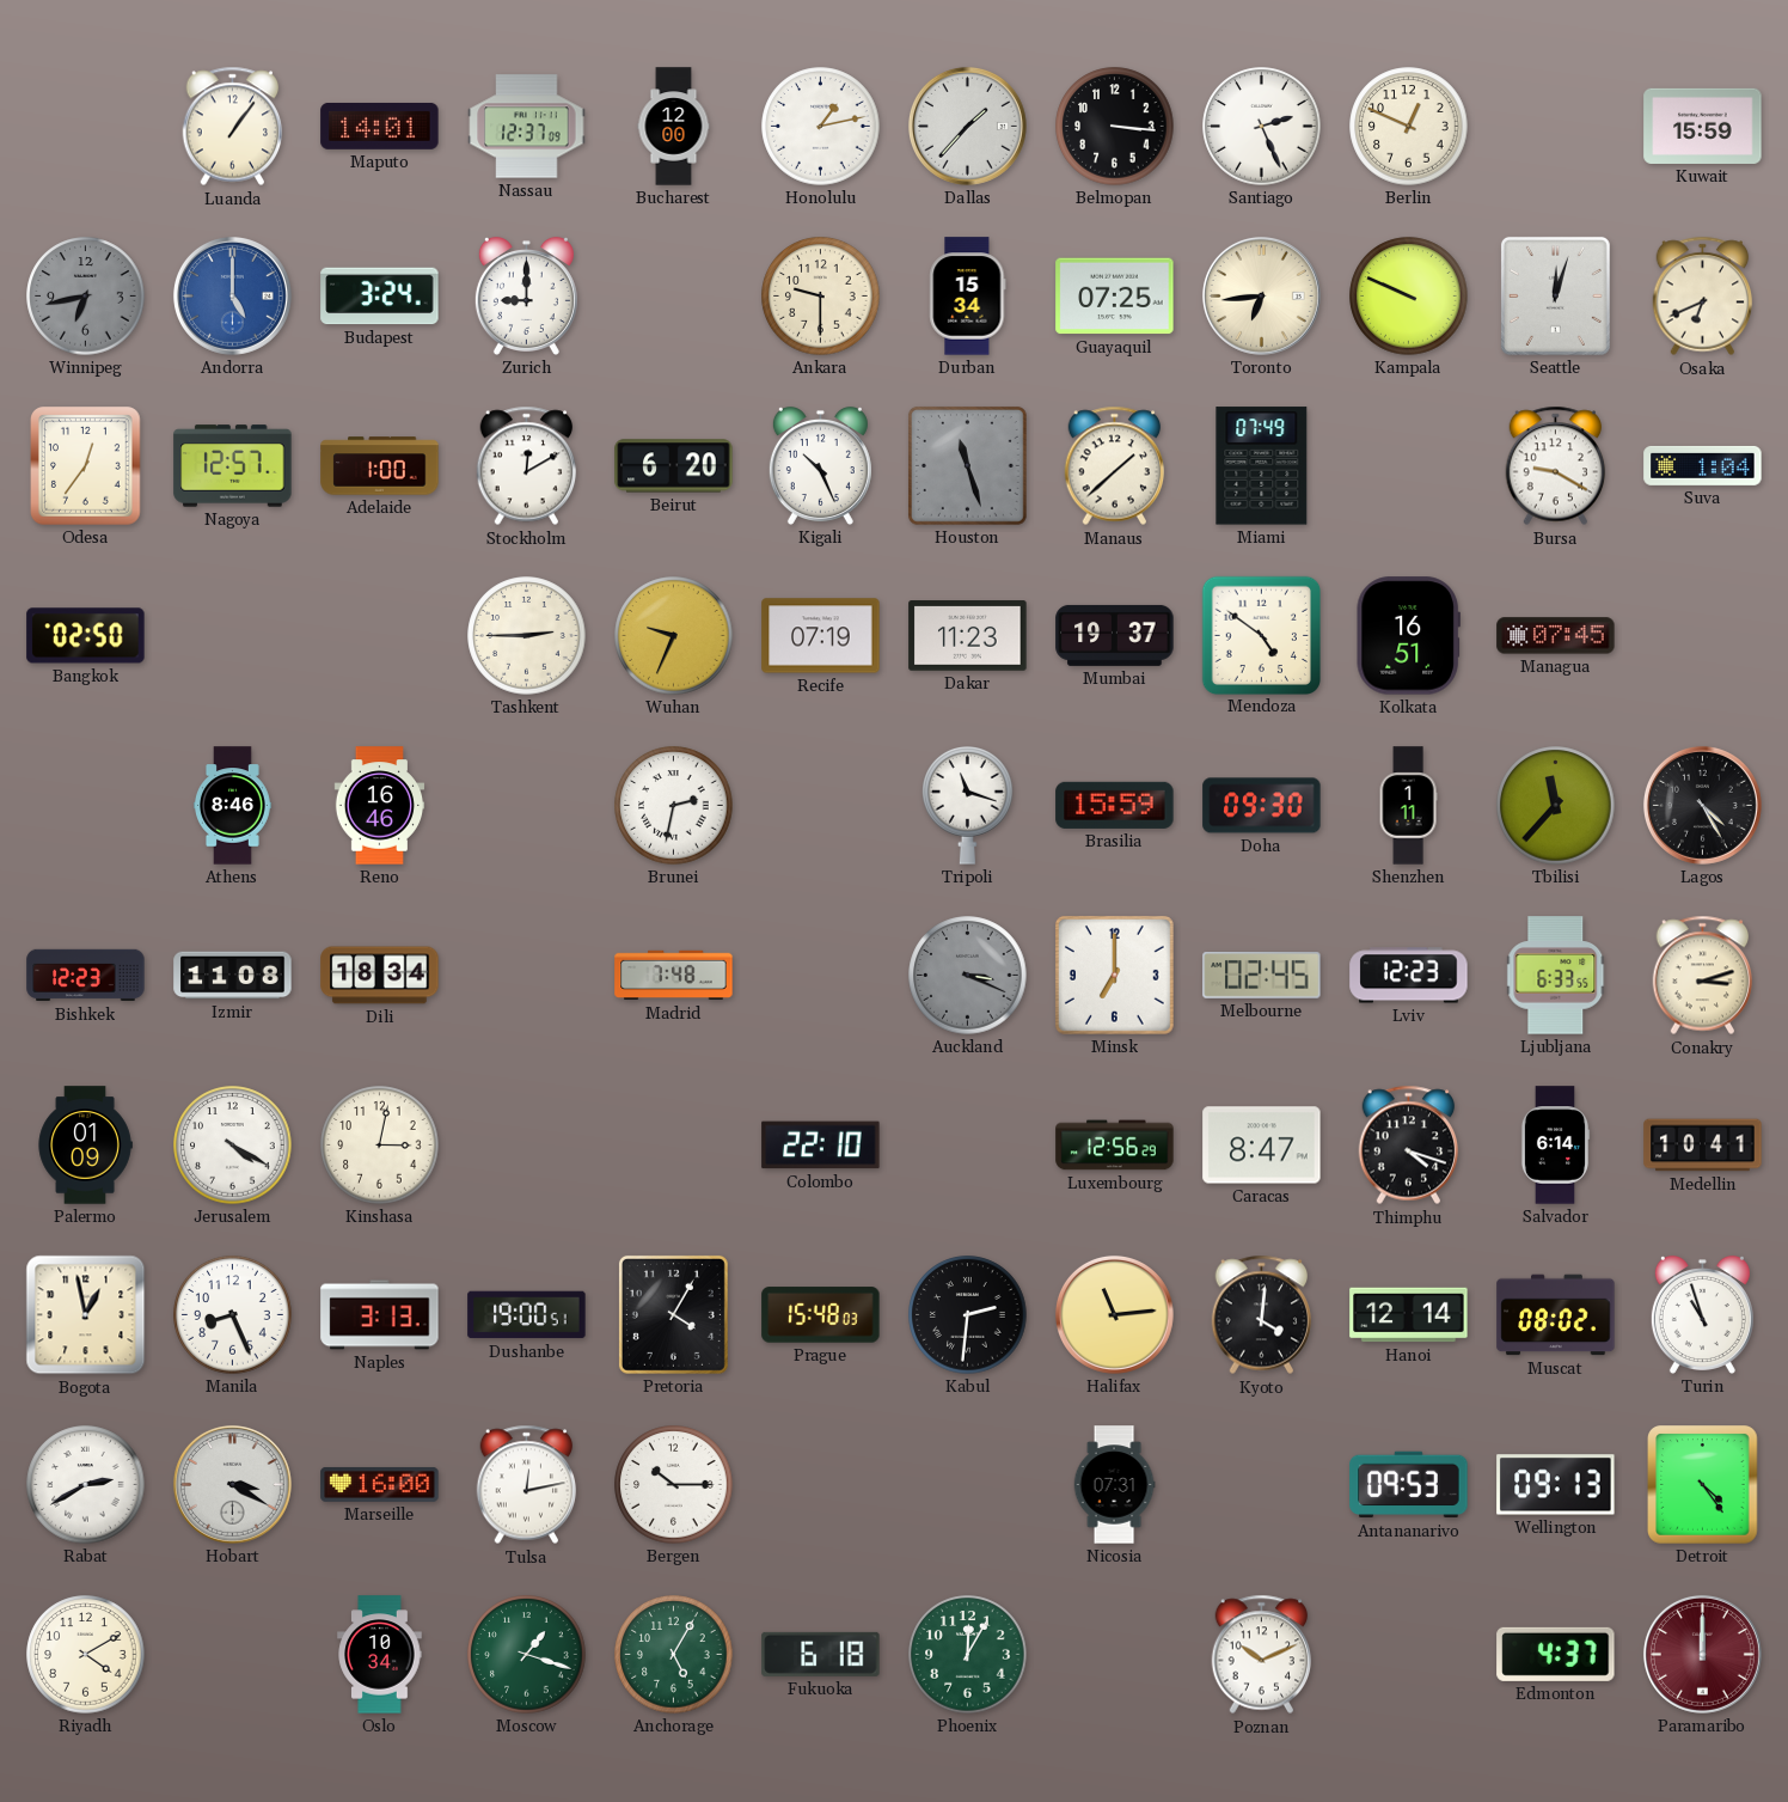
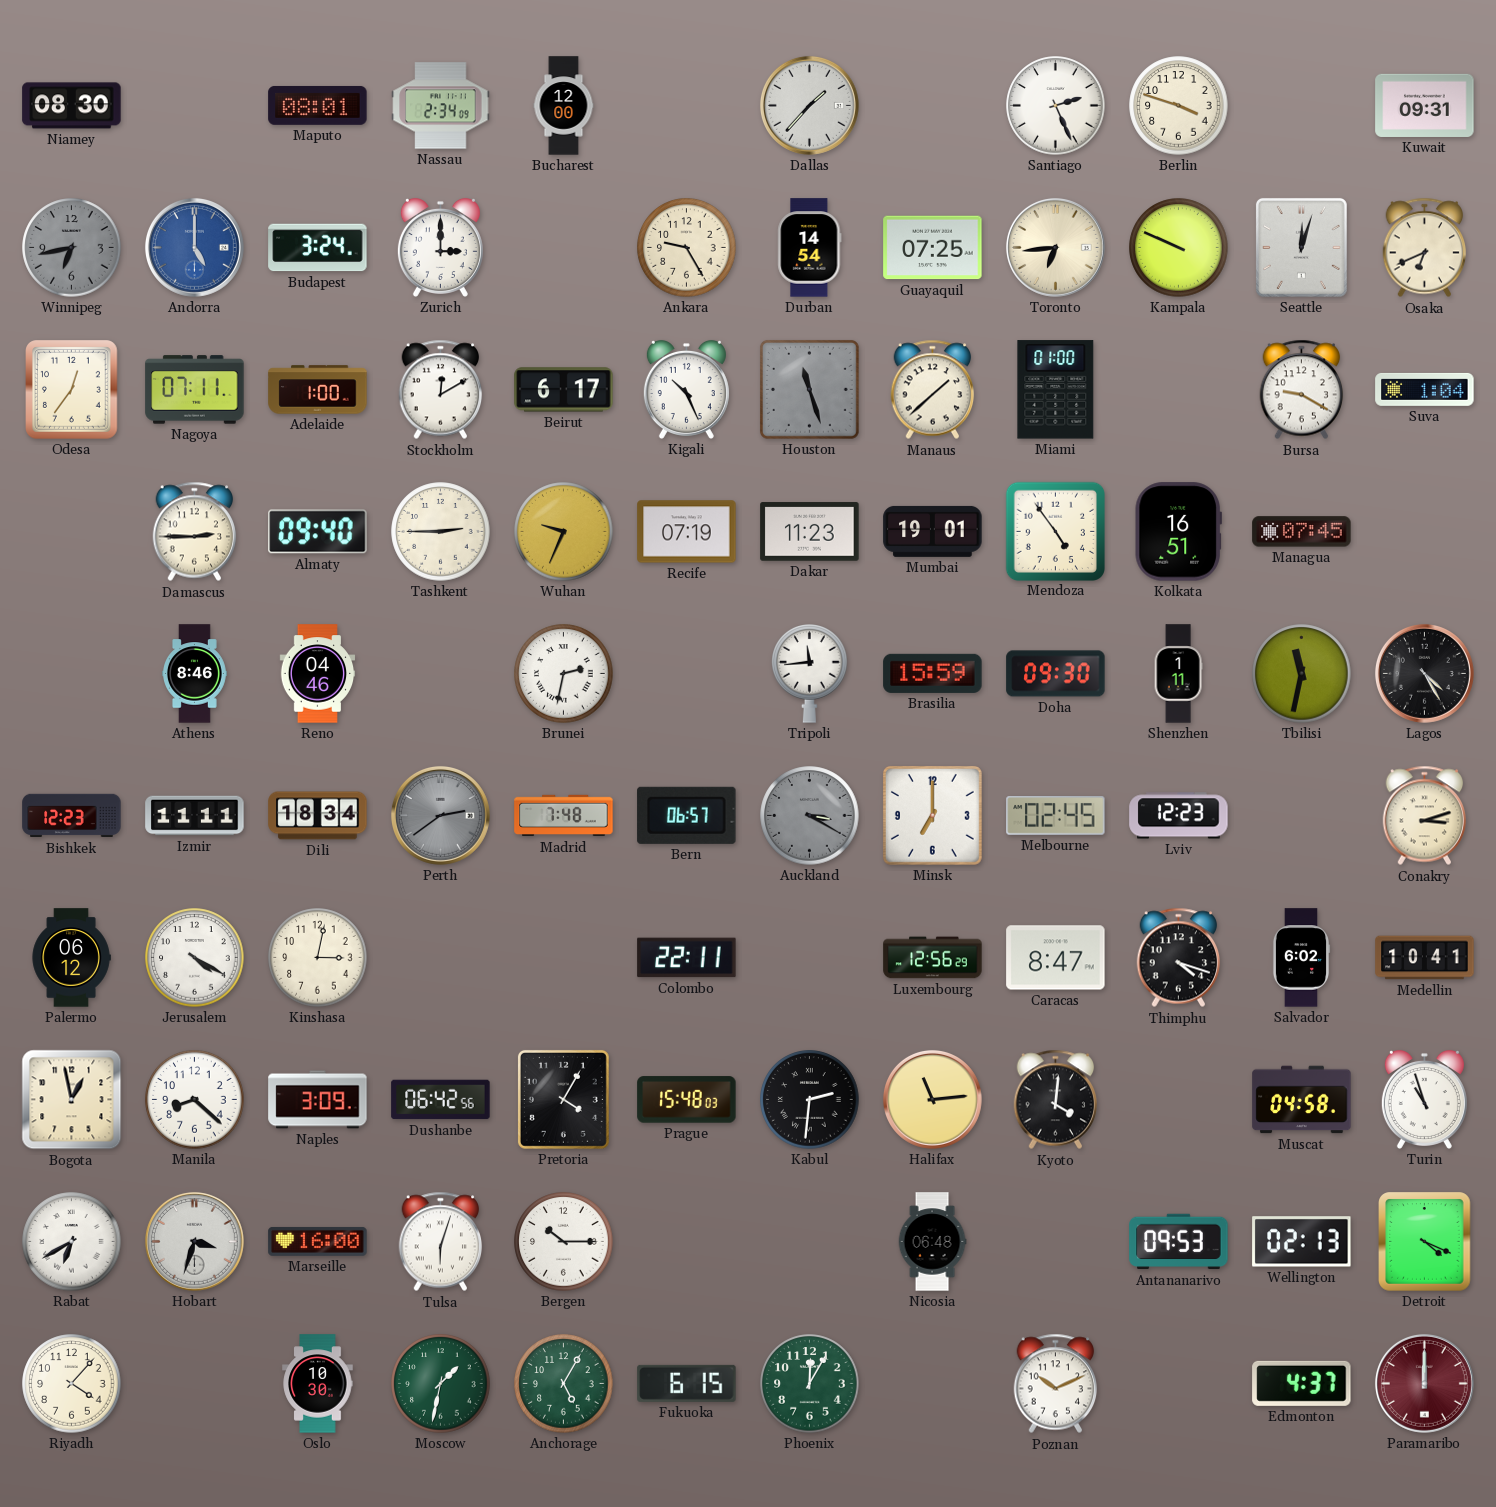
Niamey: none -> 08:30 (72, 106)
Luanda: 1:06 -> none (233, 127)
Maputo: 14:01 -> 08:01 (318, 105)
Nassau: 12:37 -> 2:34 (441, 106)
Honolulu: 1:13 -> none (821, 127)
Belmopan: 3:16 -> none (1115, 127)
Berlin: 12:49 -> 3:48 (1179, 106)
Kuwait: 15:59 -> 09:31 (1425, 105)
Zurich: 9:00 -> 3:00 (440, 247)
Ankara: 9:30 -> 9:25 (687, 248)
Durban: 15:34 -> 14:54 (810, 248)
Nagoya: 12:57 -> 07:11 (195, 390)
Beirut: 6:20 -> 6:17 (564, 390)
Miami: 07:49 -> 01:00 (1056, 390)
Bangkok: 02:50 -> none (86, 636)
Damascus: none -> 2:45 (195, 532)
Almaty: none -> 09:40 (318, 532)
Mumbai: 19:37 -> 19:01 (933, 531)
Mendoza: 4:51 -> 4:54 (1055, 531)
Reno: 16:46 -> 04:46 (318, 674)
Tripoli: 11:18 -> 11:44 (810, 674)
Tbilisi: 11:37 -> 11:32 (1302, 674)
Izmir: 11:08 -> 11:11 (195, 816)
Perth: none -> 2:39 (440, 815)
Bern: none -> 06:57 (687, 815)
Auckland: 3:19 -> 3:20 (810, 816)
Ljubljana: 6:33 -> none (1556, 976)
Palermo: 01:09 -> 06:12 (71, 958)
Colombo: 22:10 -> 22:11 (687, 958)
Salvador: 6:14 -> 6:02 (1301, 958)
Manila: 8:26 -> 8:22 (195, 1100)
Naples: 3:13 -> 3:09 (318, 1100)
Dushanbe: 19:00 -> 06:42 (441, 1100)
Hanoi: 12:14 -> none (1409, 1315)
Muscat: 08:02 -> 04:58 (1302, 1100)
Rabat: 2:40 -> 6:40 (72, 1242)
Hobart: 3:20 -> 3:33 (194, 1241)
Tulsa: 12:13 -> 6:03 (441, 1242)
Nicosia: 07:31 -> 06:48 (932, 1242)
Wellington: 09:13 -> 02:13 (1302, 1242)
Detroit: 4:24 -> 4:19 (1425, 1242)
Riyadh: 4:10 -> 4:07 (72, 1384)
Oslo: 10:34 -> 10:30 (318, 1384)
Moscow: 1:18 -> 1:32 (441, 1384)
Fukuoka: 6:18 -> 6:15 (687, 1383)
